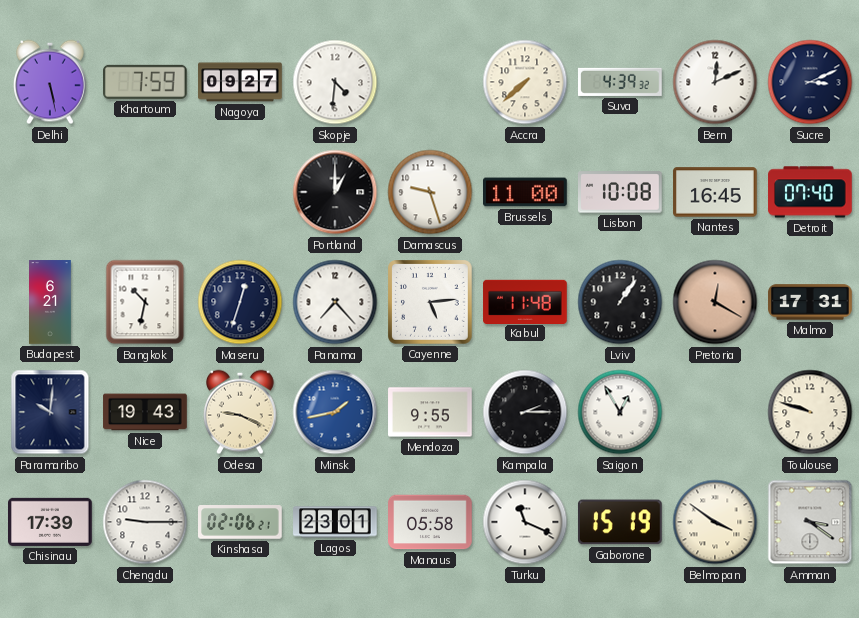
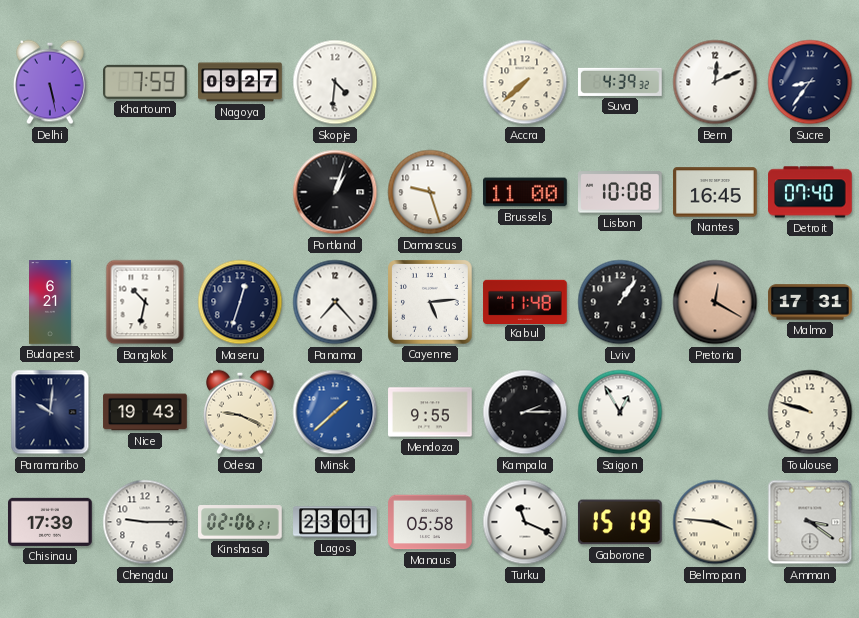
Sucre: 3:11 -> 8:36 (810, 82)
Portland: 1:00 -> 1:03 (335, 192)
Minsk: 1:43 -> 1:38 (335, 412)
Belmopan: 3:51 -> 3:46 (715, 522)
